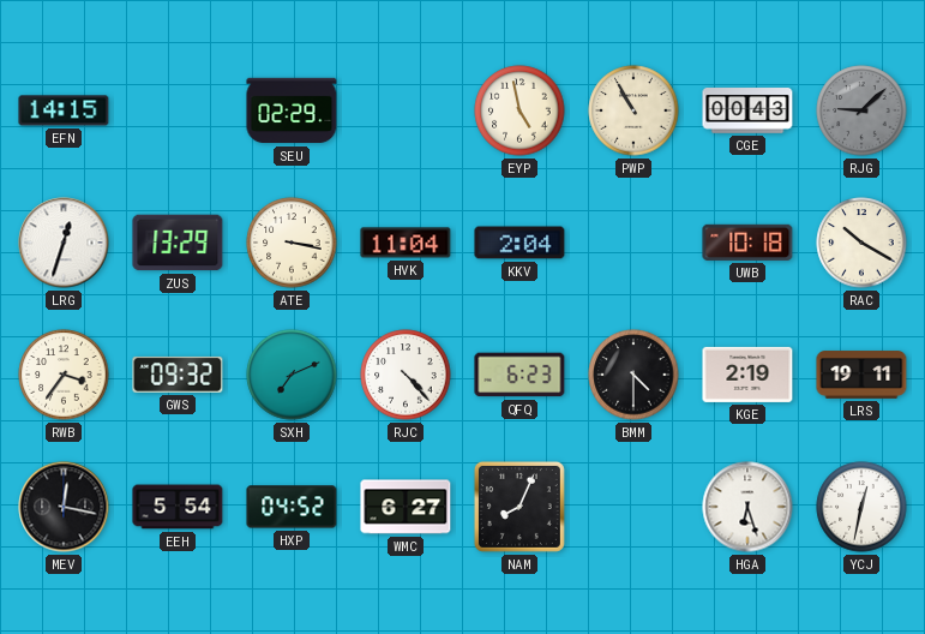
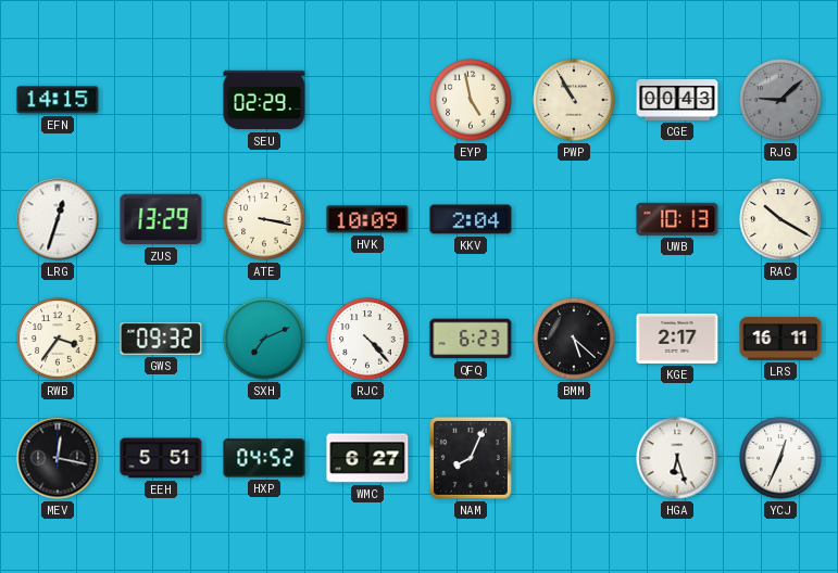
HVK: 11:04 -> 10:09 (367, 219)
UWB: 10:18 -> 10:13 (677, 219)
BMM: 4:30 -> 5:22 (574, 339)
KGE: 2:19 -> 2:17 (677, 339)
LRS: 19:11 -> 16:11 (780, 339)
EEH: 5:54 -> 5:51 (161, 458)
YCJ: 12:32 -> 12:34 (780, 458)
